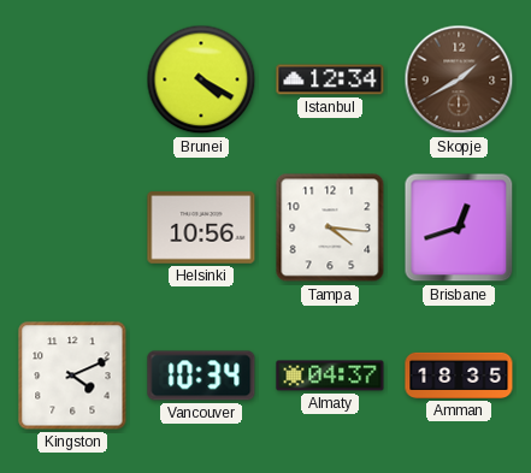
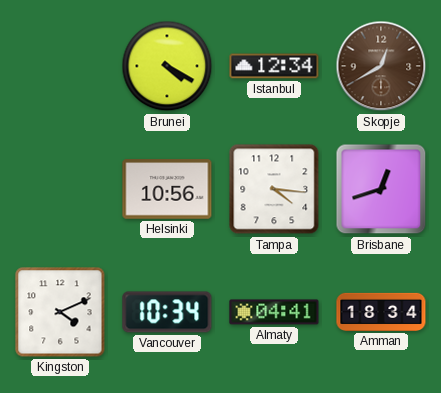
Skopje: 1:40 -> 12:40 (381, 66)
Almaty: 04:37 -> 04:41 (274, 312)
Amman: 18:35 -> 18:34 (381, 312)
